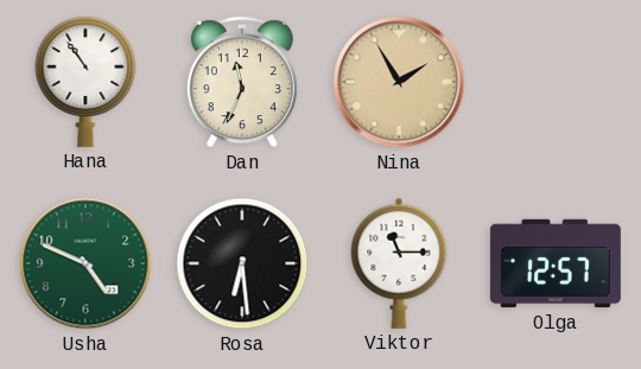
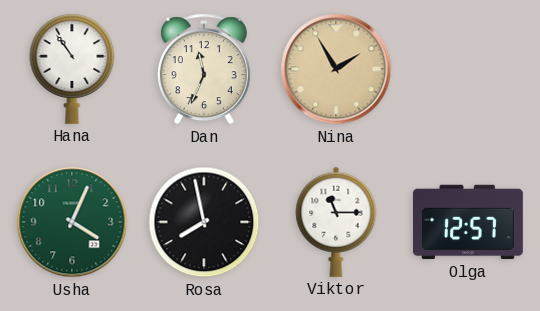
Usha: 4:49 -> 4:04 (72, 222)
Rosa: 6:29 -> 7:58 (204, 222)
